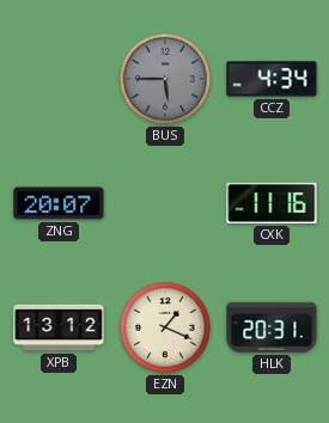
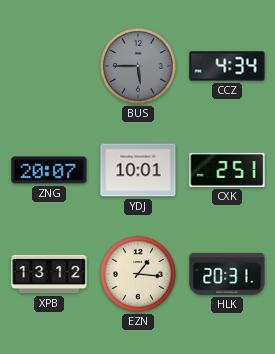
YDJ: none -> 10:01 (138, 170)
CXK: 11:16 -> 2:51 (227, 170)
EZN: 1:19 -> 1:16 (138, 274)
